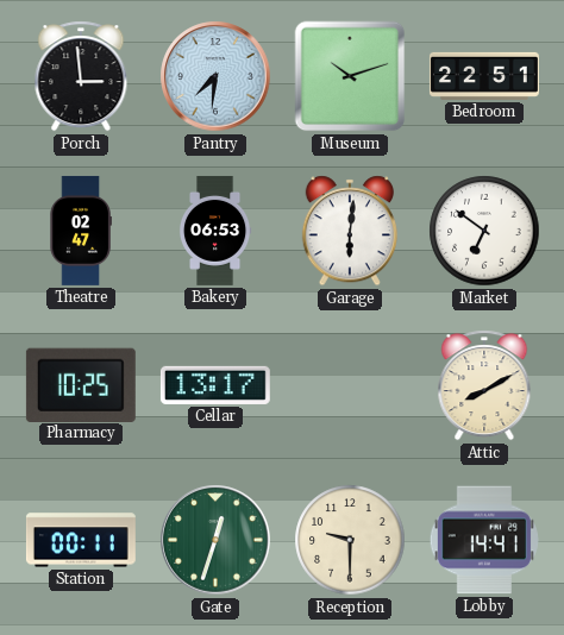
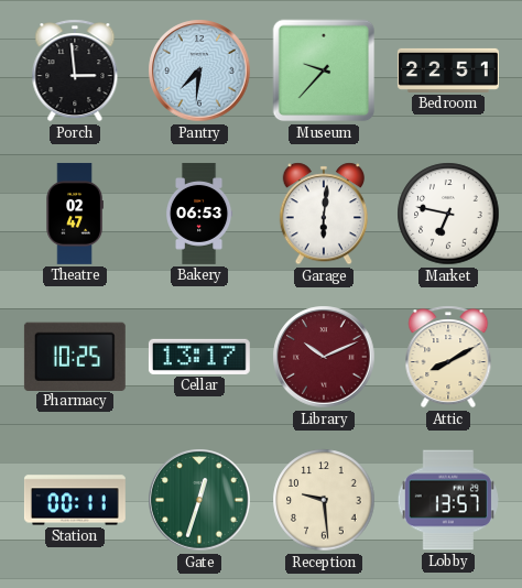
Museum: 10:12 -> 9:37 (324, 70)
Market: 6:51 -> 6:47 (448, 214)
Library: none -> 10:11 (324, 357)
Reception: 9:30 -> 9:29 (324, 500)
Lobby: 14:41 -> 13:57 (448, 500)
